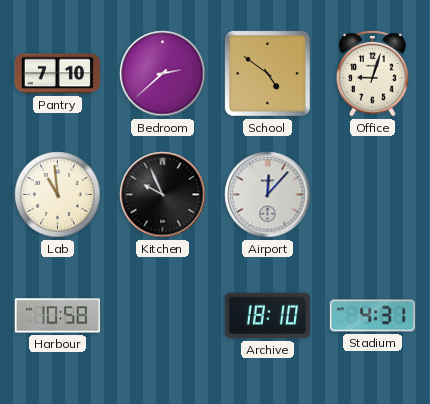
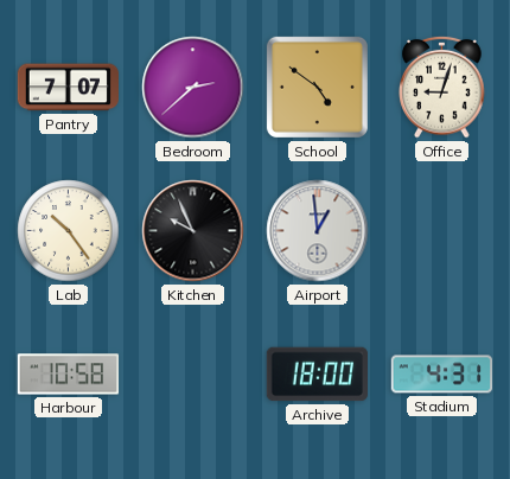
Pantry: 7:10 -> 7:07 (68, 88)
Lab: 10:59 -> 10:24 (69, 231)
Airport: 12:07 -> 12:59 (318, 231)
Archive: 18:10 -> 18:00 (317, 375)
